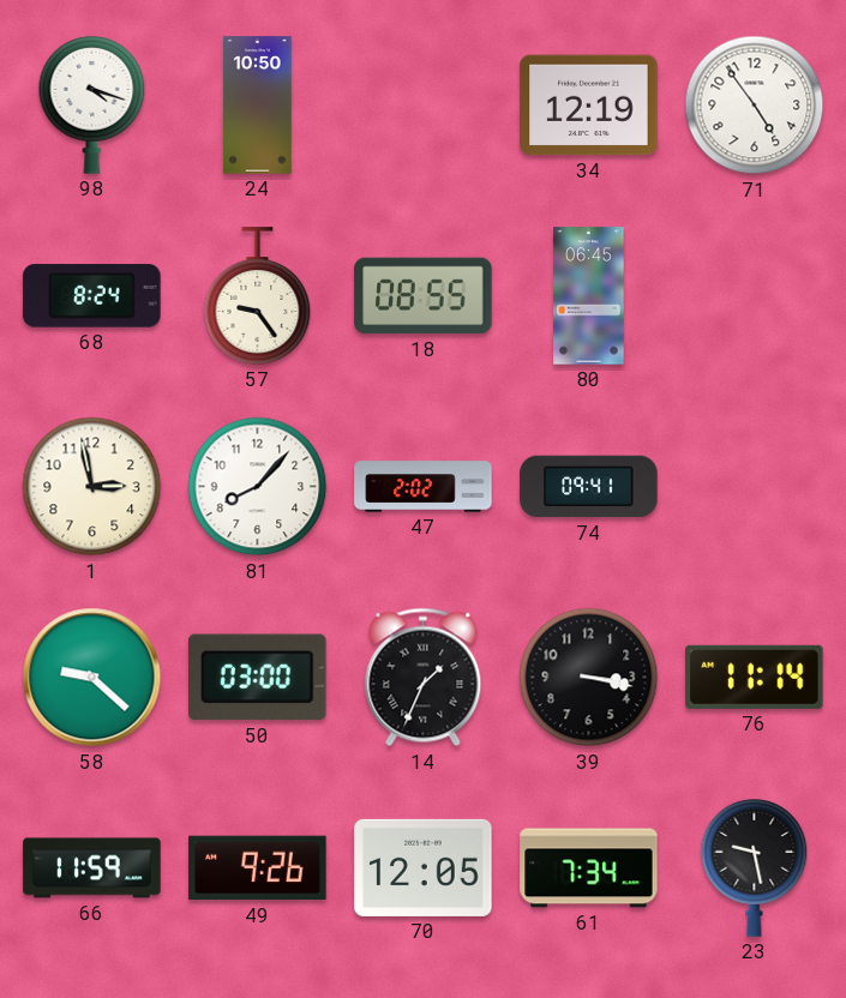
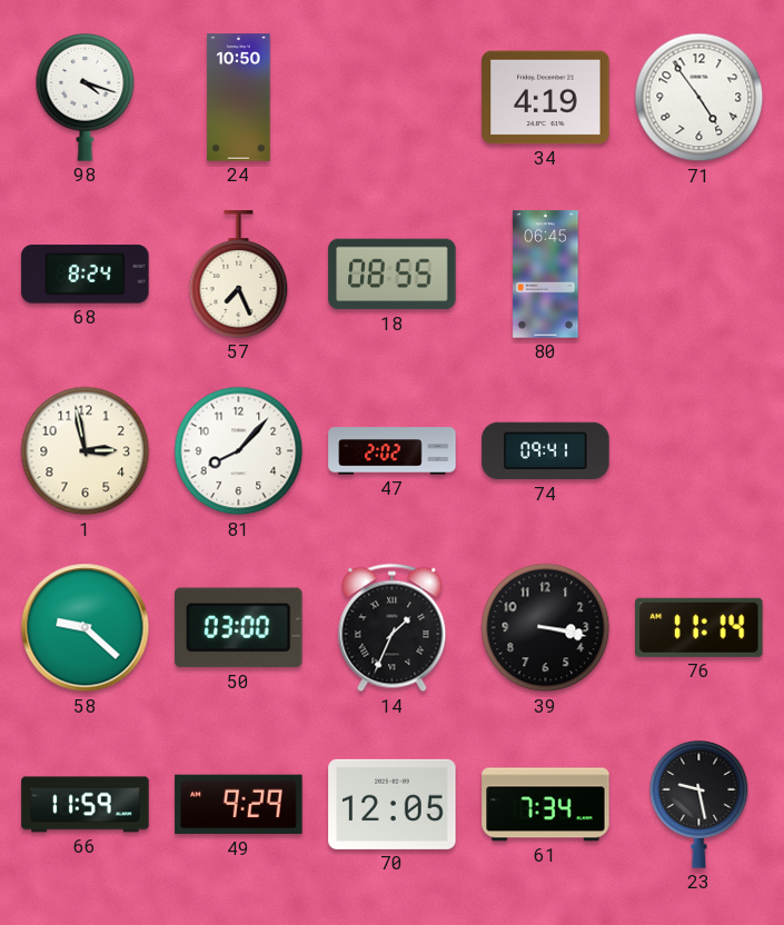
34: 12:19 -> 4:19 (546, 98)
57: 9:24 -> 7:26 (239, 275)
49: 9:26 -> 9:29 (239, 805)
